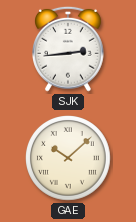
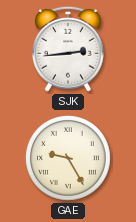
GAE: 10:08 -> 9:25 (69, 159)
